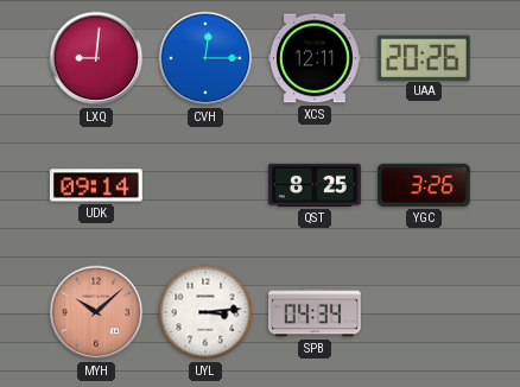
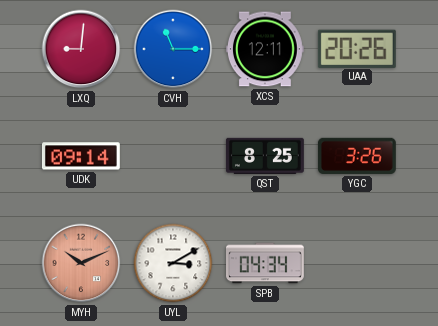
CVH: 12:15 -> 11:15 (173, 49)
MYH: 10:08 -> 10:11 (81, 263)
UYL: 3:14 -> 3:10 (173, 263)
